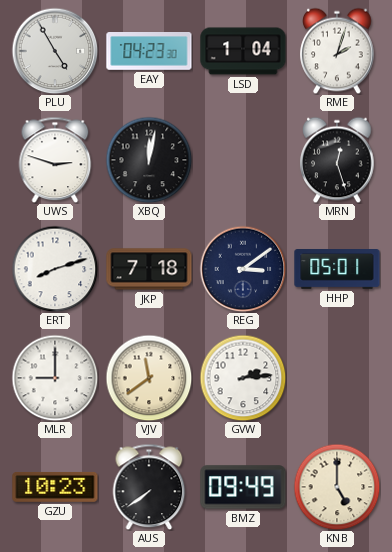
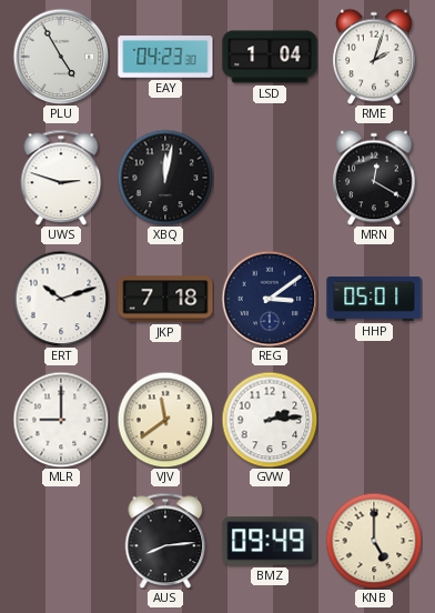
MRN: 12:27 -> 12:20 (374, 178)
ERT: 8:12 -> 10:12 (61, 299)
GZU: 10:23 -> none (55, 487)
AUS: 7:39 -> 8:14 (165, 541)
